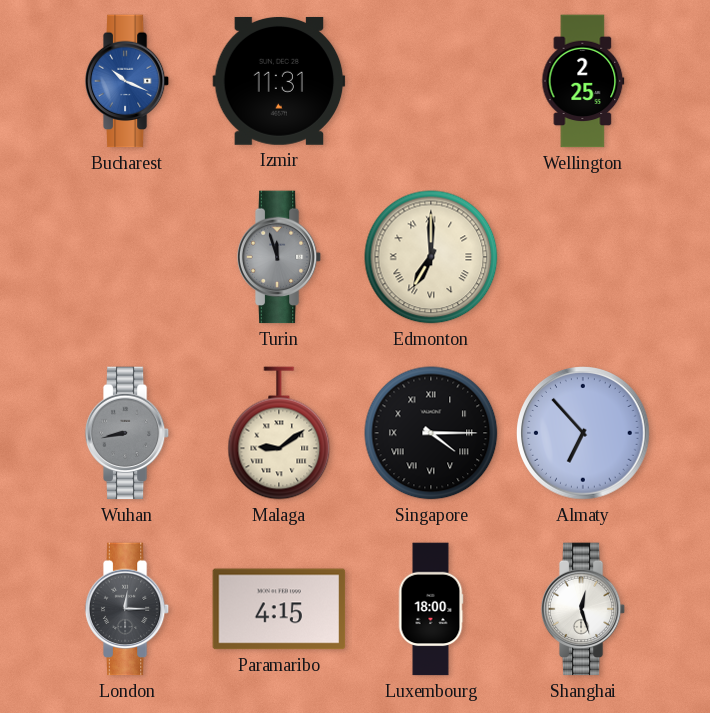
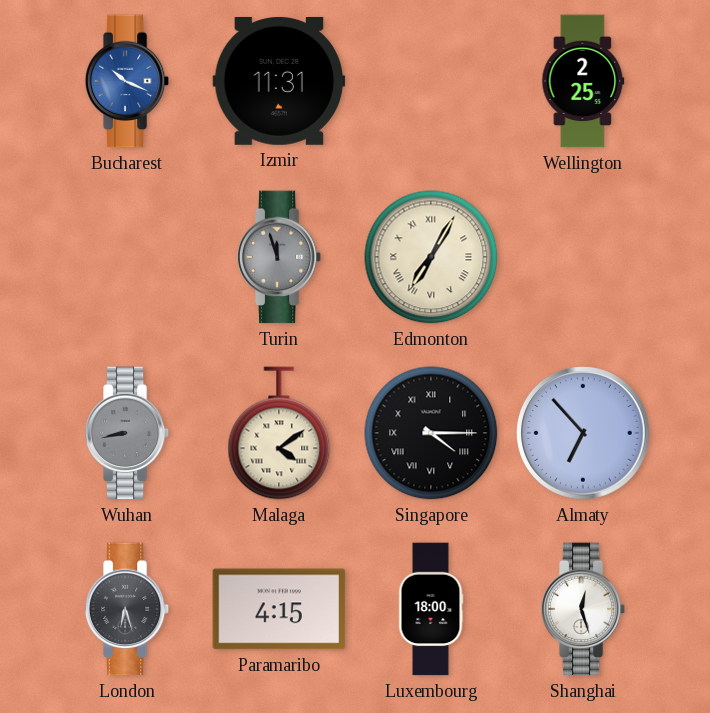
Edmonton: 7:00 -> 7:05 (431, 257)
Malaga: 9:09 -> 4:09 (279, 433)
London: 12:15 -> 6:27 (127, 609)
